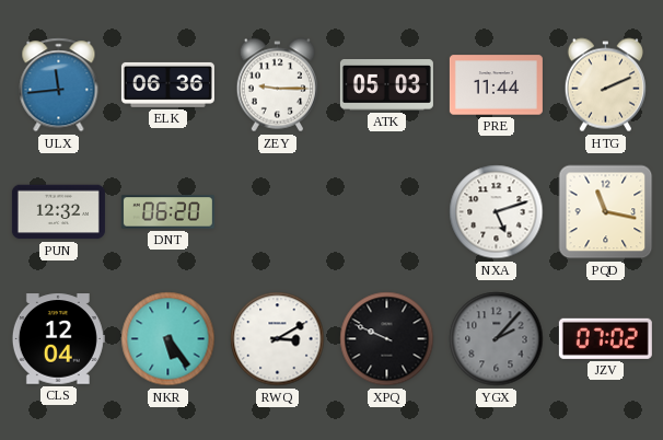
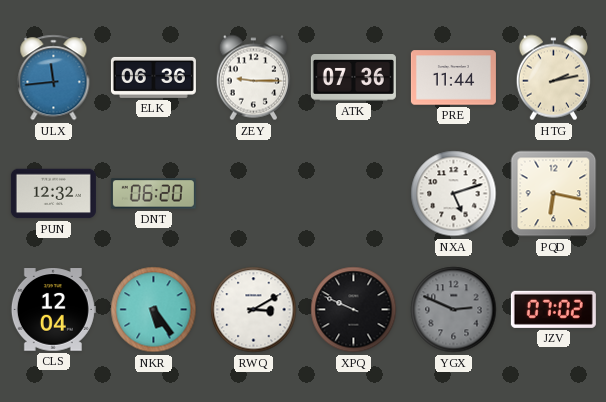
ATK: 05:03 -> 07:36 (353, 78)
HTG: 2:11 -> 2:13 (553, 78)
PQD: 11:17 -> 6:17 (554, 194)
YGX: 2:07 -> 2:49 (454, 310)
